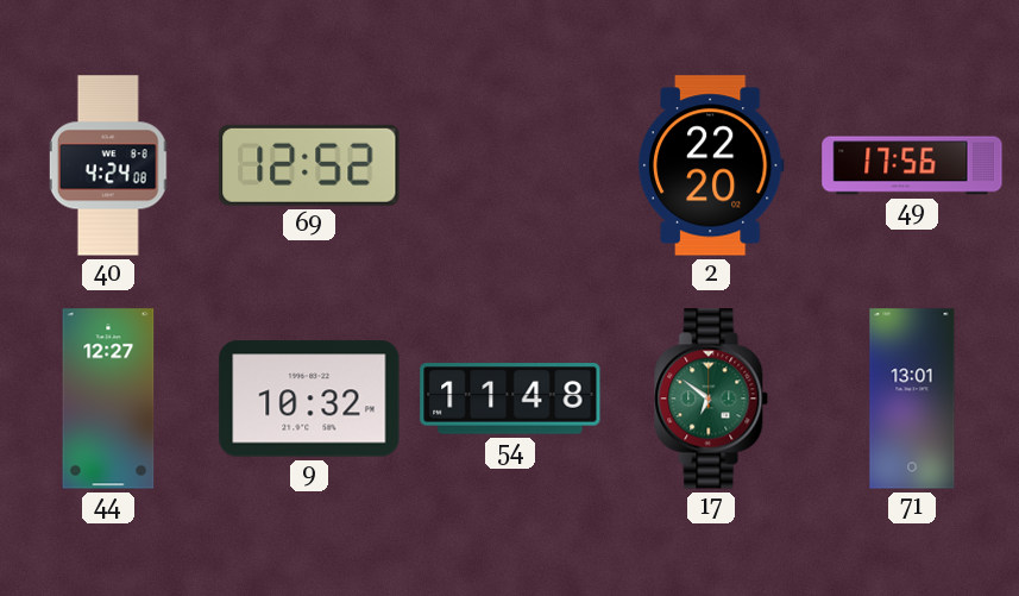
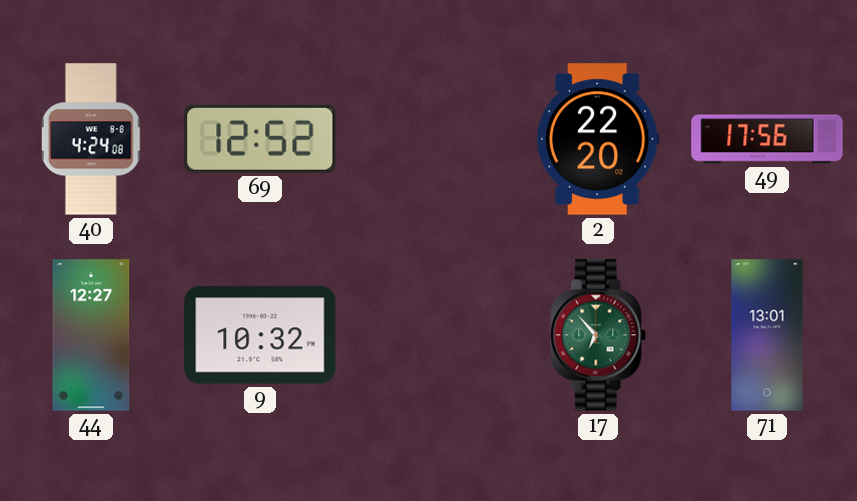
54: 11:48 -> none (510, 399)
17: 6:51 -> 6:53 (599, 335)
